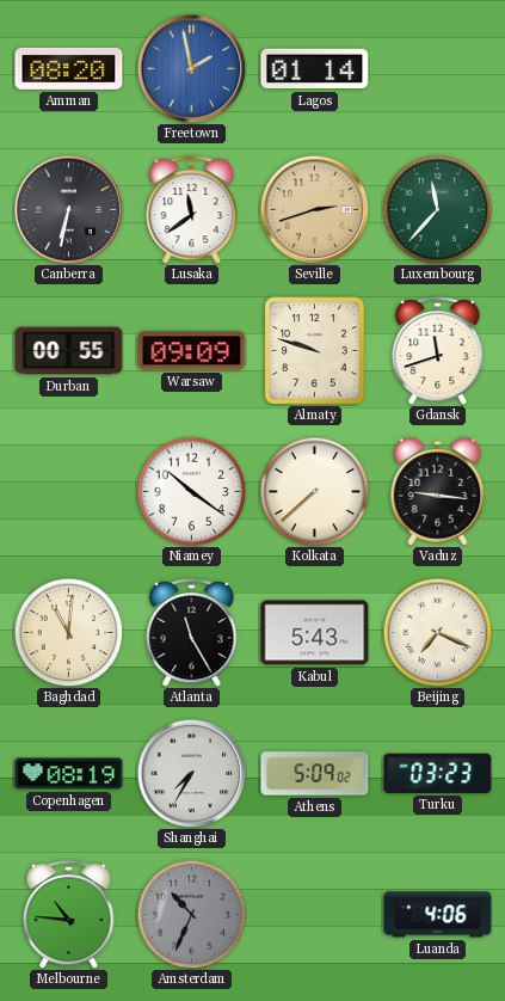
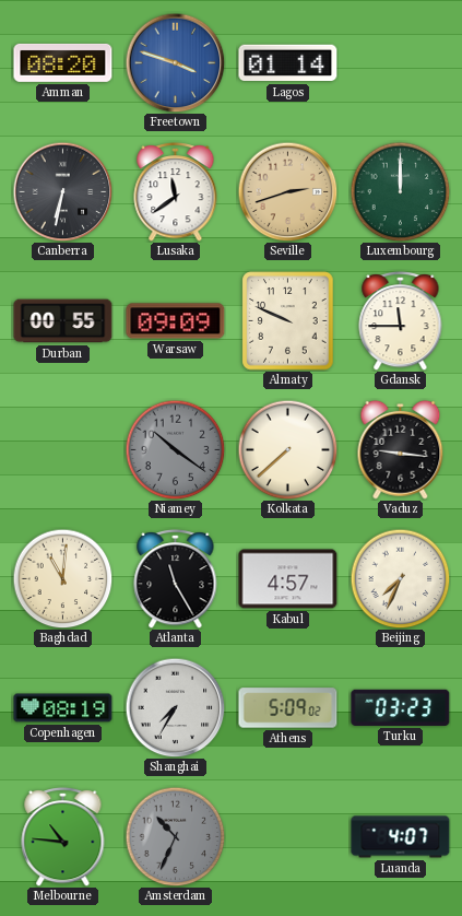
Freetown: 1:58 -> 3:48 (175, 62)
Luxembourg: 11:37 -> 12:00 (400, 191)
Almaty: 9:48 -> 9:49 (288, 321)
Gdansk: 11:42 -> 11:45 (401, 320)
Niamey dial: white -> grey (175, 449)
Kabul: 5:43 -> 4:57 (288, 579)
Beijing: 7:19 -> 7:34 (400, 578)
Luanda: 4:06 -> 4:07 (401, 837)
